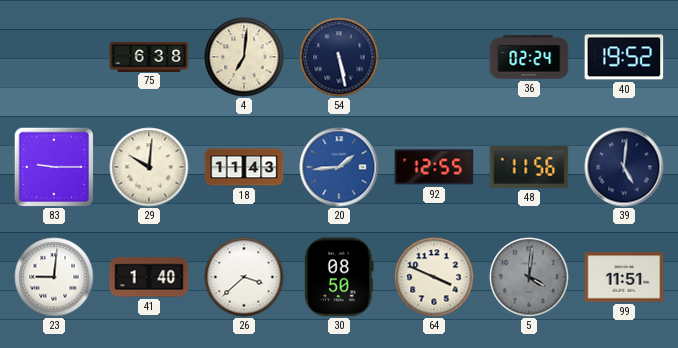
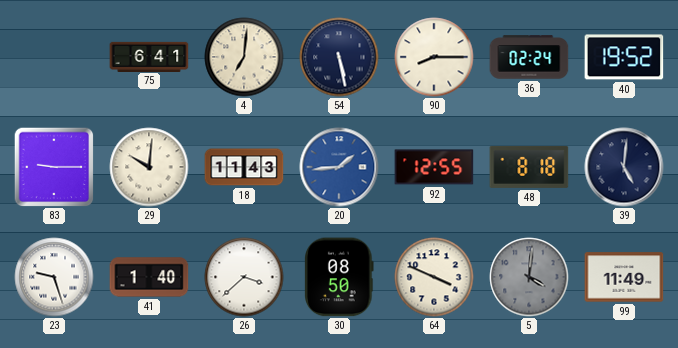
75: 6:38 -> 6:41 (149, 56)
90: none -> 8:15 (434, 57)
48: 11:56 -> 8:18 (529, 167)
23: 9:01 -> 9:27 (54, 277)
99: 11:51 -> 11:49 (624, 277)
